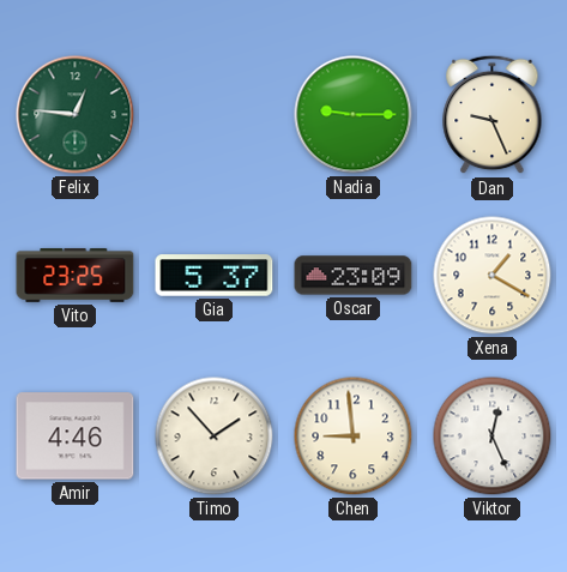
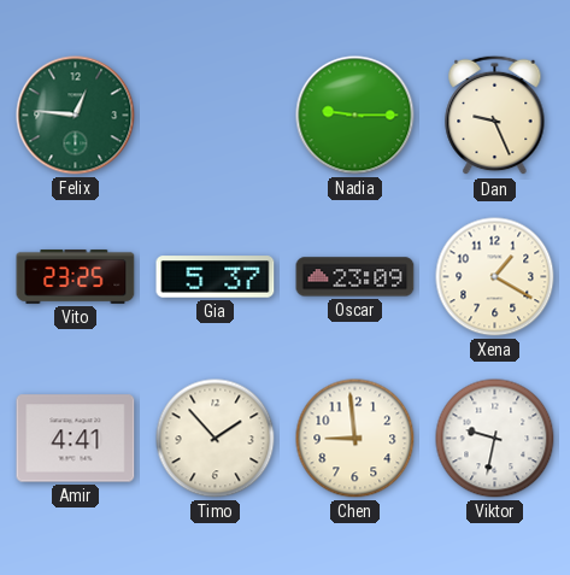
Amir: 4:46 -> 4:41 (76, 439)
Viktor: 12:26 -> 9:32 (495, 439)
